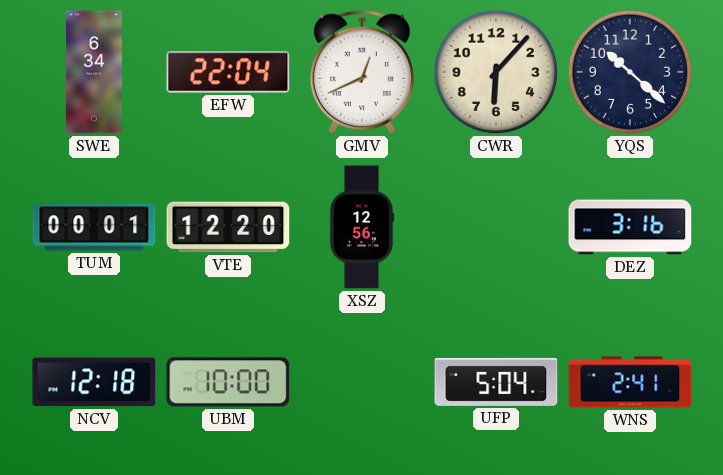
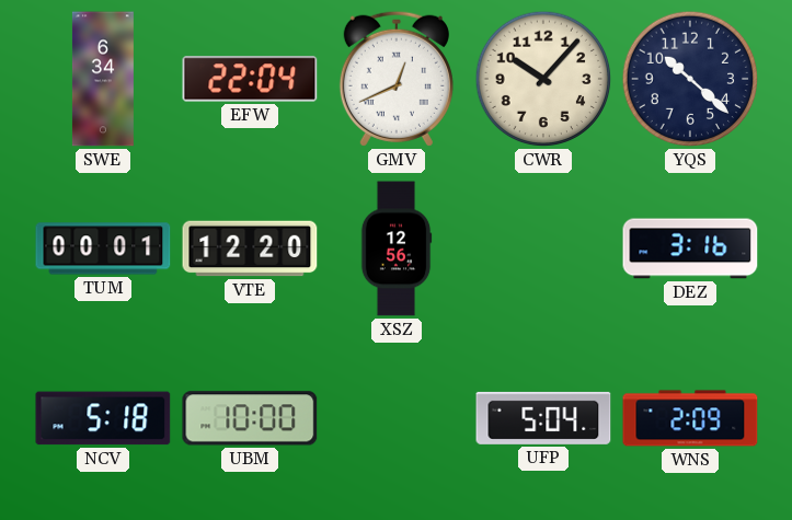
CWR: 6:07 -> 10:07 (543, 79)
NCV: 12:18 -> 5:18 (103, 418)
WNS: 2:41 -> 2:09 (690, 418)
